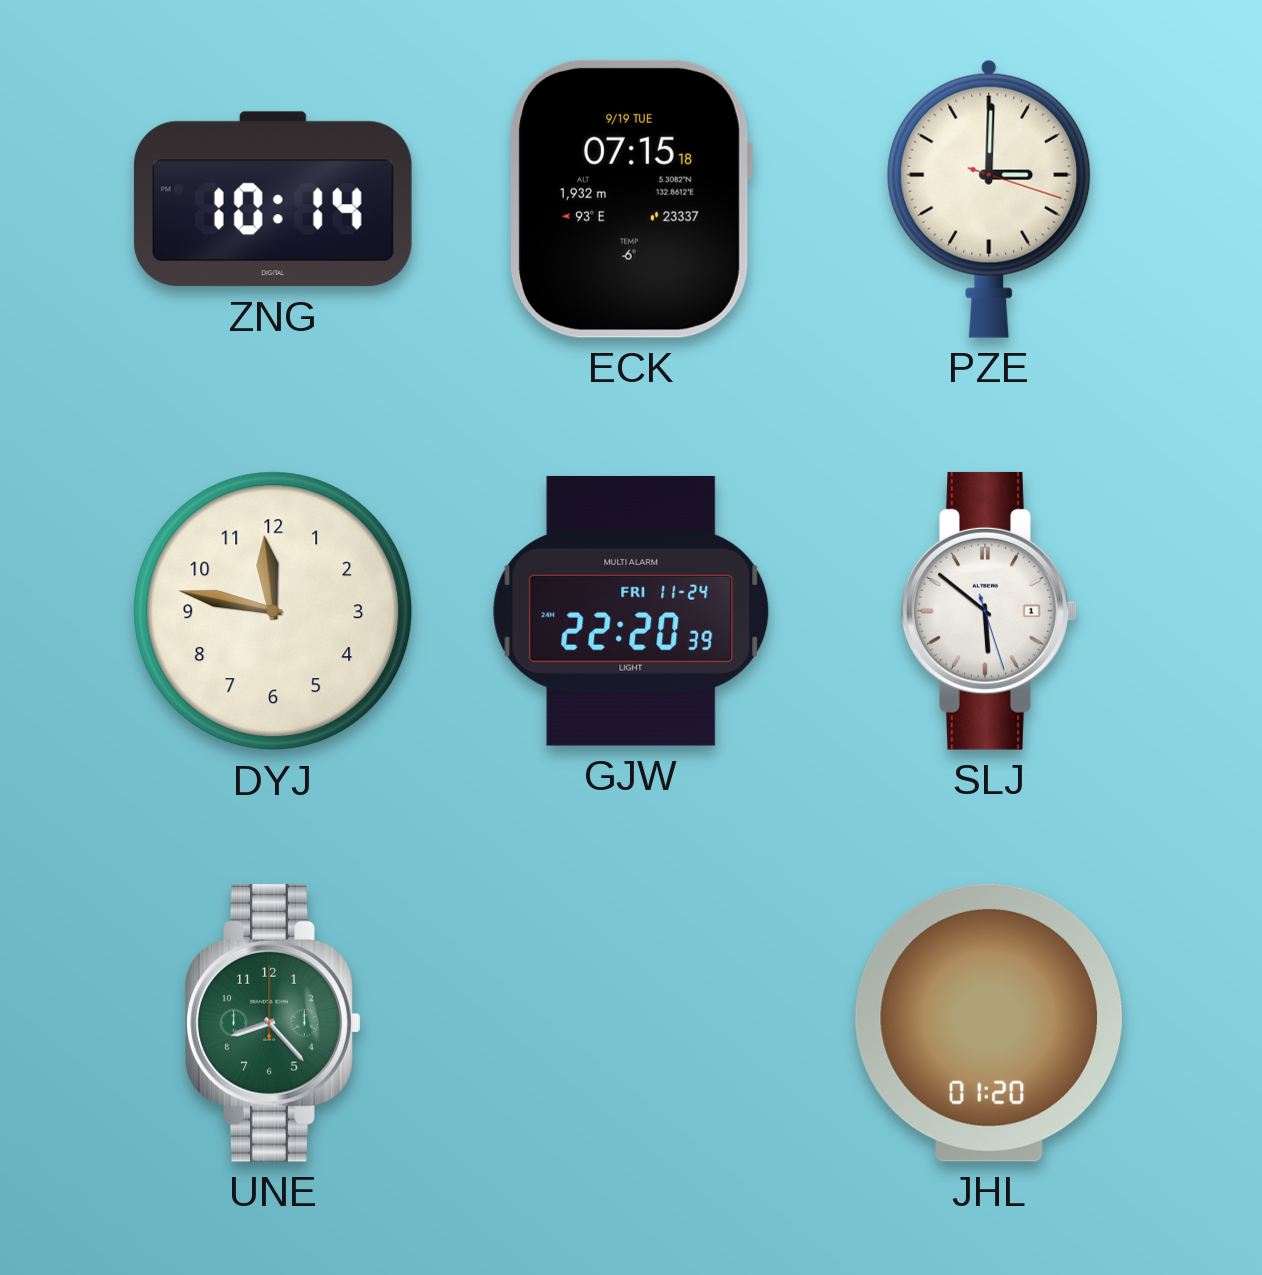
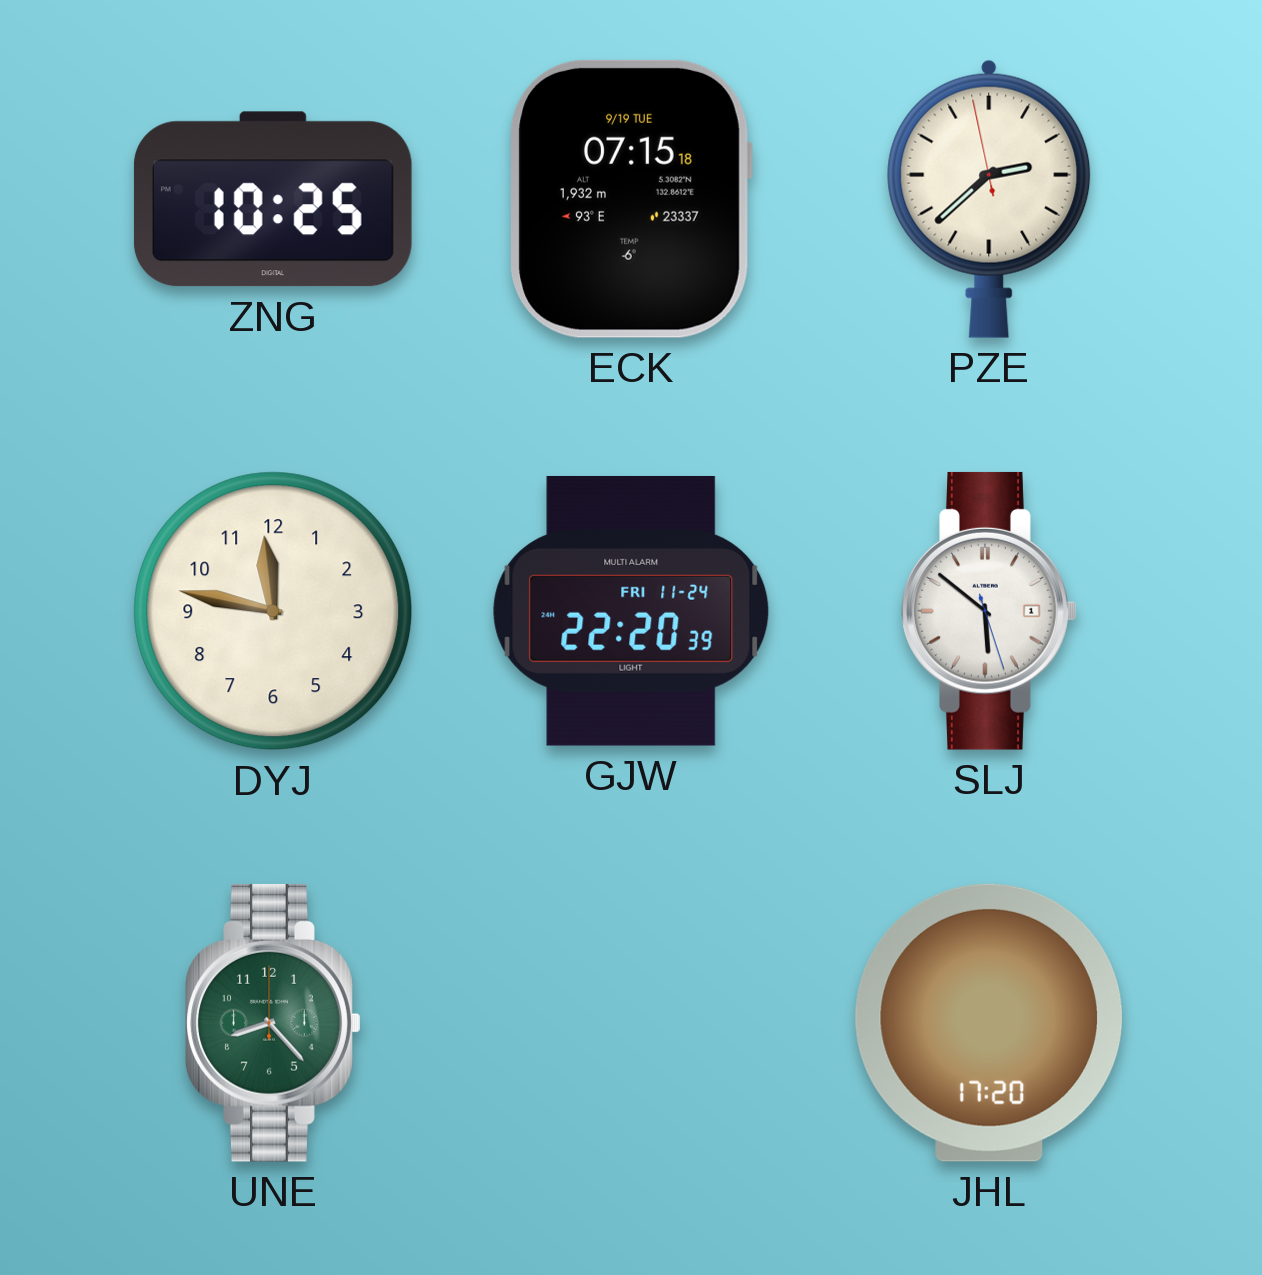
ZNG: 10:14 -> 10:25 (273, 199)
PZE: 3:00 -> 2:37 (989, 199)
JHL: 01:20 -> 17:20 (989, 1023)
